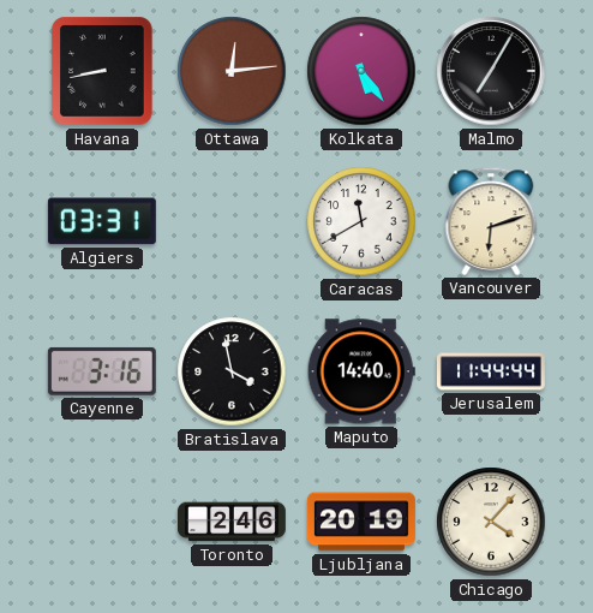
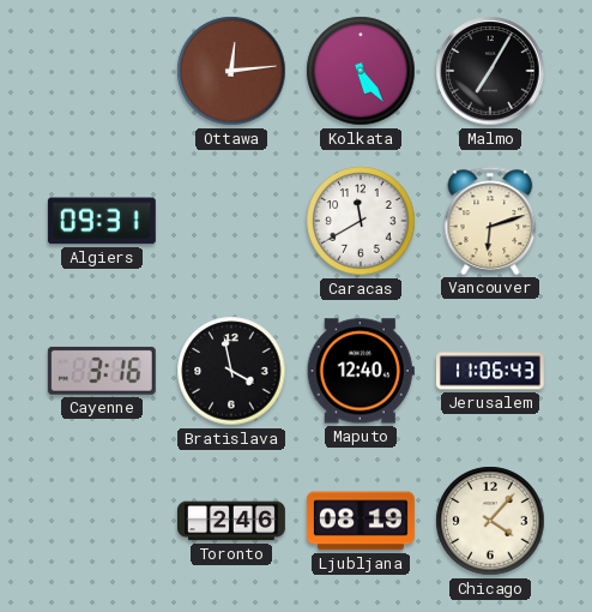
Havana: 8:43 -> none (102, 71)
Algiers: 03:31 -> 09:31 (102, 221)
Maputo: 14:40 -> 12:40 (361, 371)
Jerusalem: 11:44 -> 11:06 (490, 371)
Ljubljana: 20:19 -> 08:19 (361, 521)
